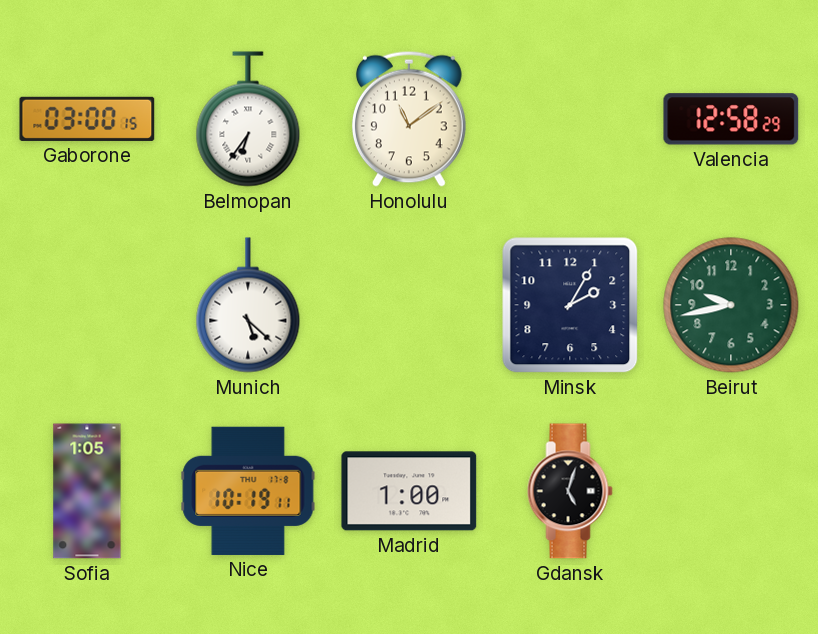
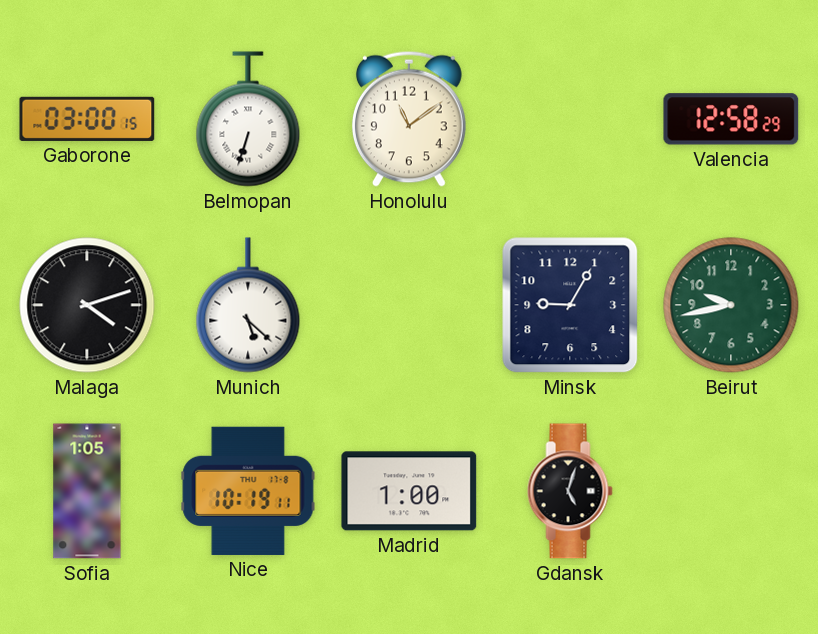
Belmopan: 6:36 -> 6:33 (248, 119)
Malaga: none -> 4:12 (87, 305)
Minsk: 2:05 -> 9:05 (570, 305)
